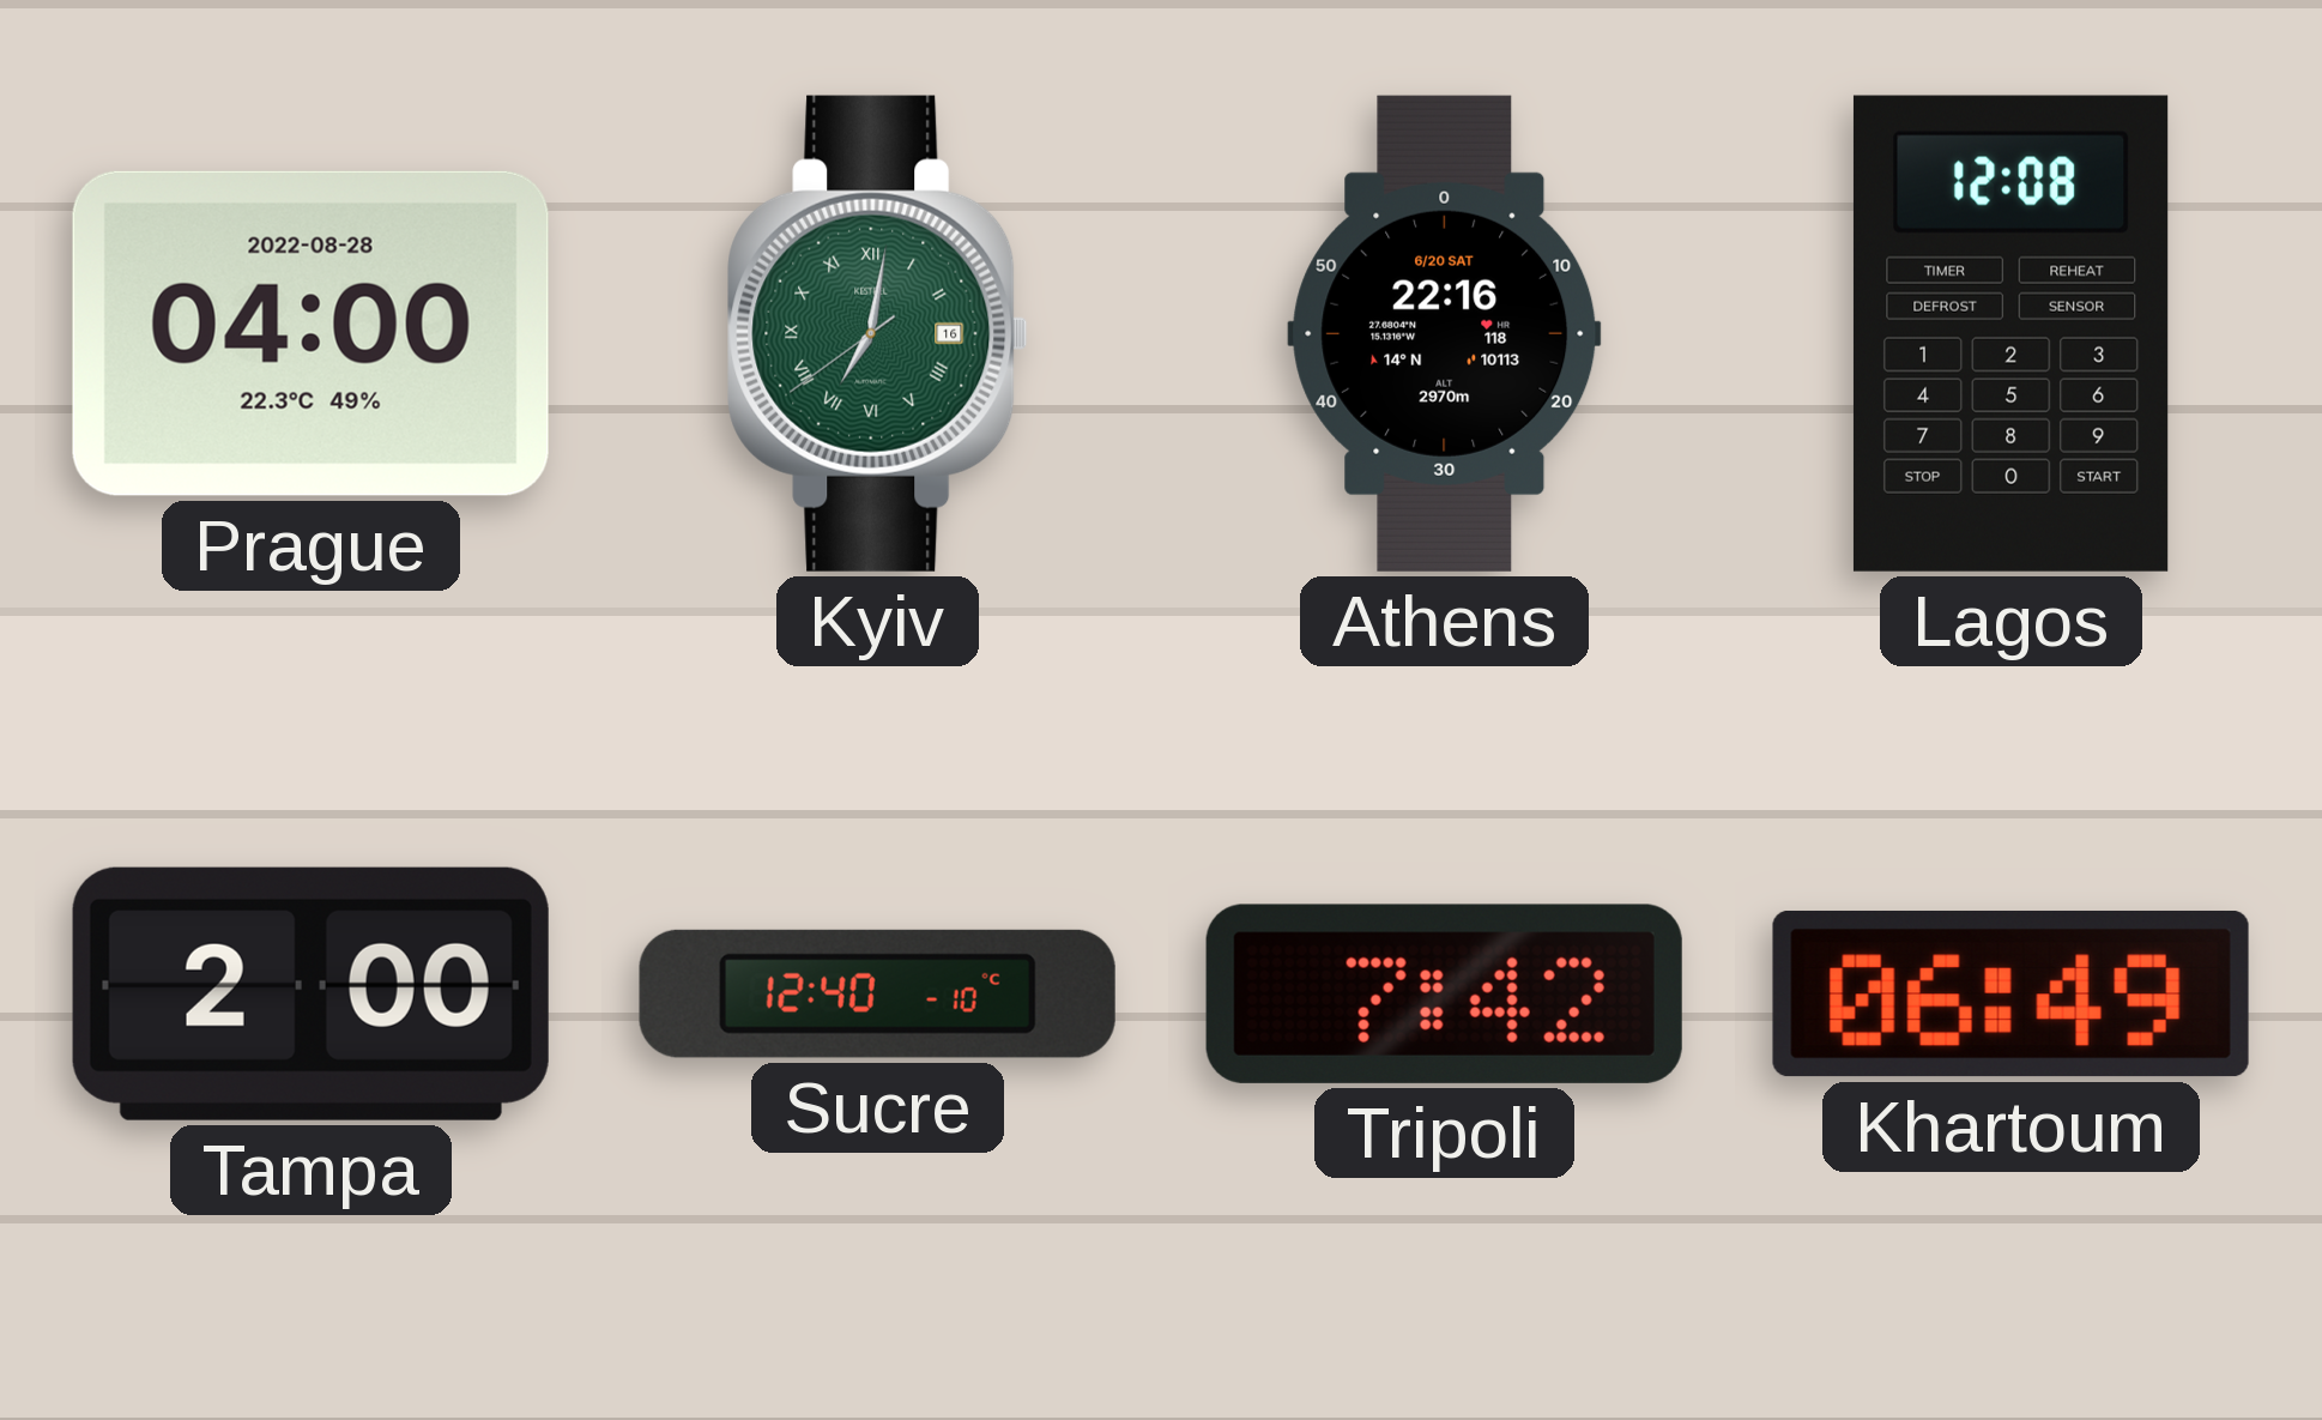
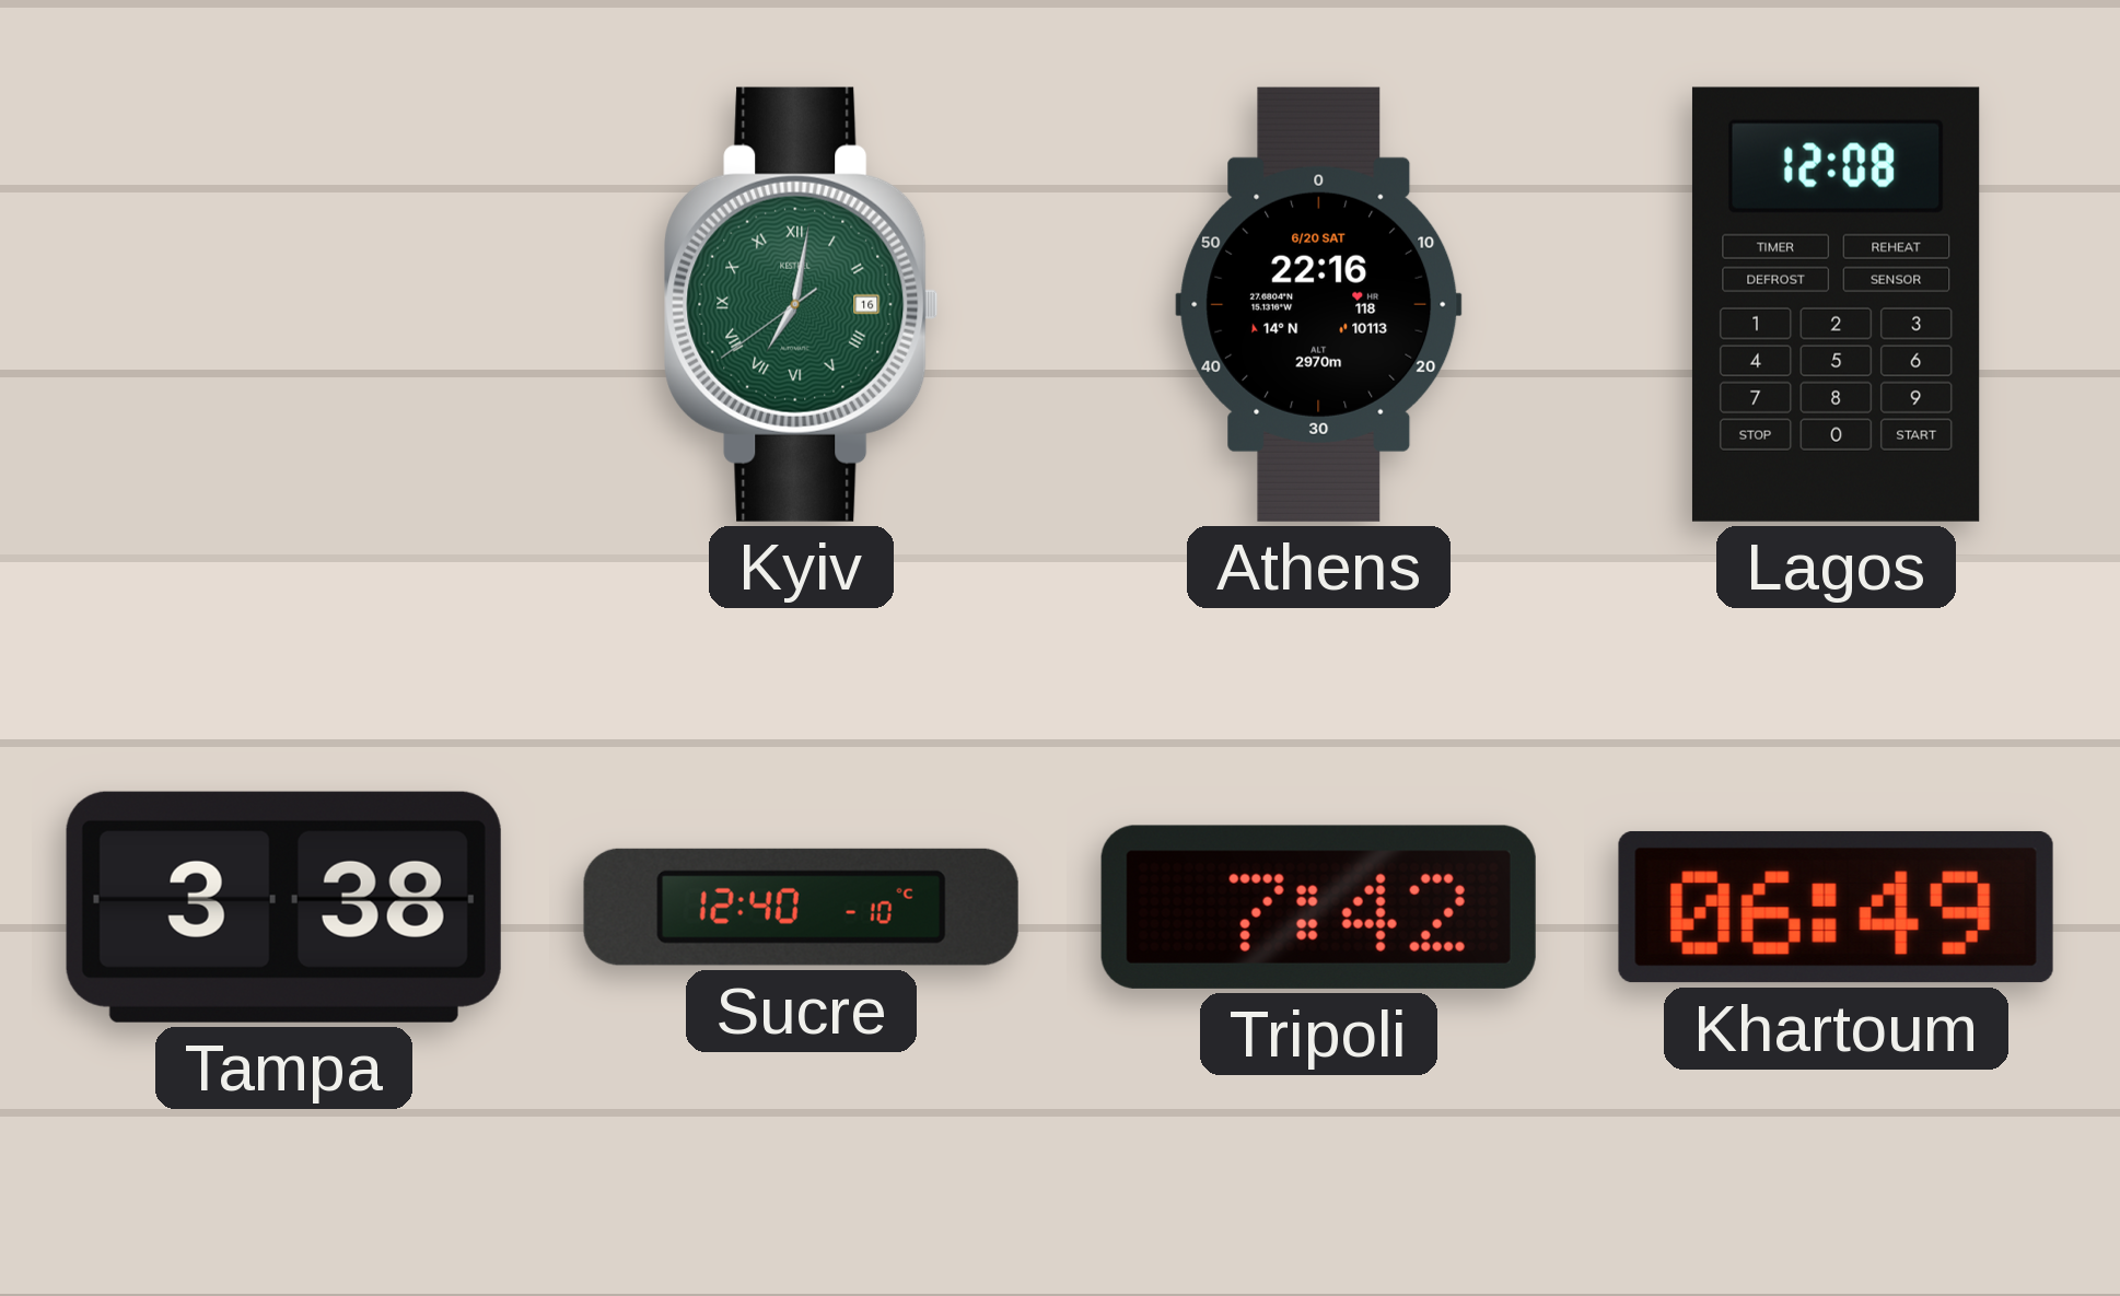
Prague: 04:00 -> none (310, 333)
Tampa: 2:00 -> 3:38 (283, 907)
